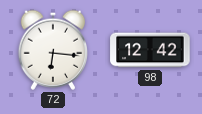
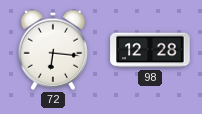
98: 12:42 -> 12:28 (150, 50)
